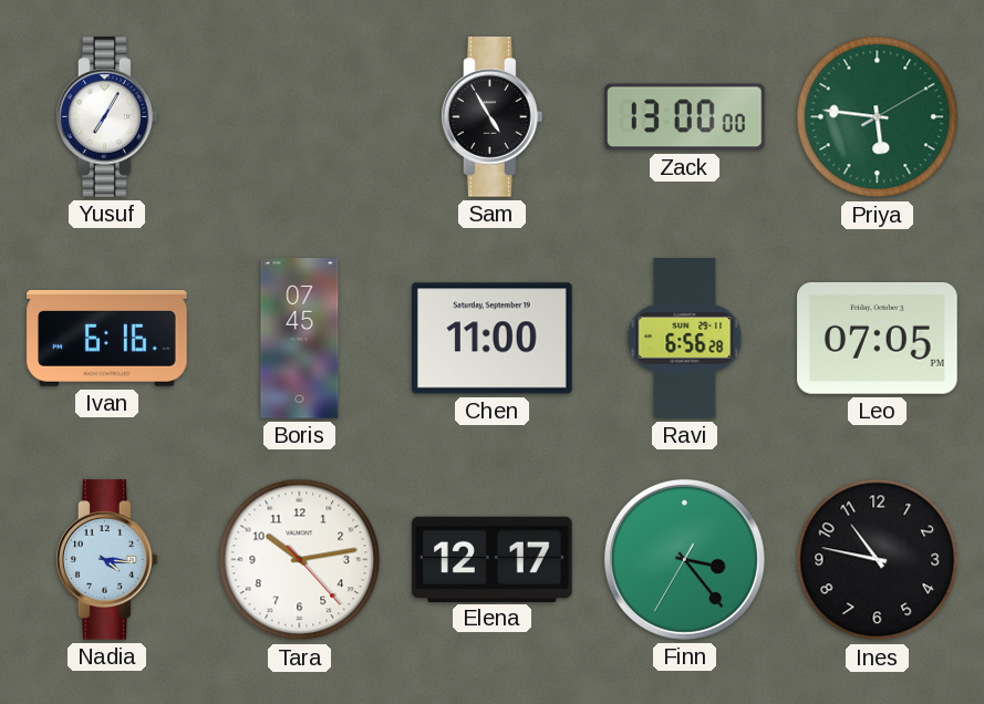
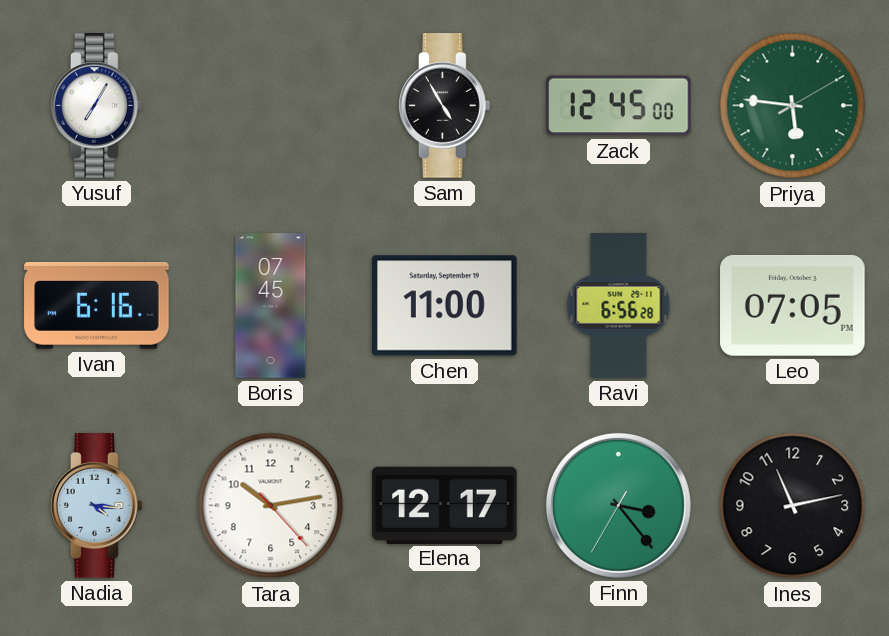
Zack: 13:00 -> 12:45 (619, 106)
Ines: 10:47 -> 11:13 (793, 506)
